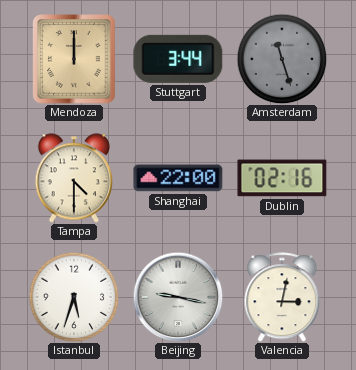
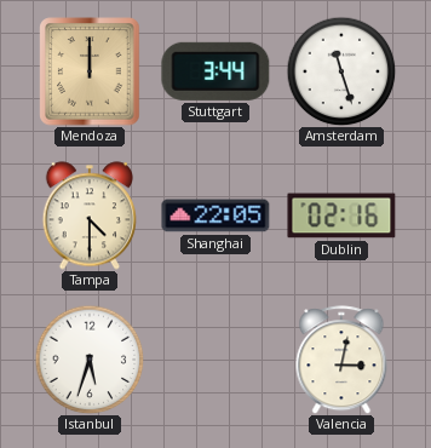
Amsterdam dial: grey -> white (341, 71)
Shanghai: 22:00 -> 22:05 (215, 216)
Beijing: 9:17 -> none (178, 297)
